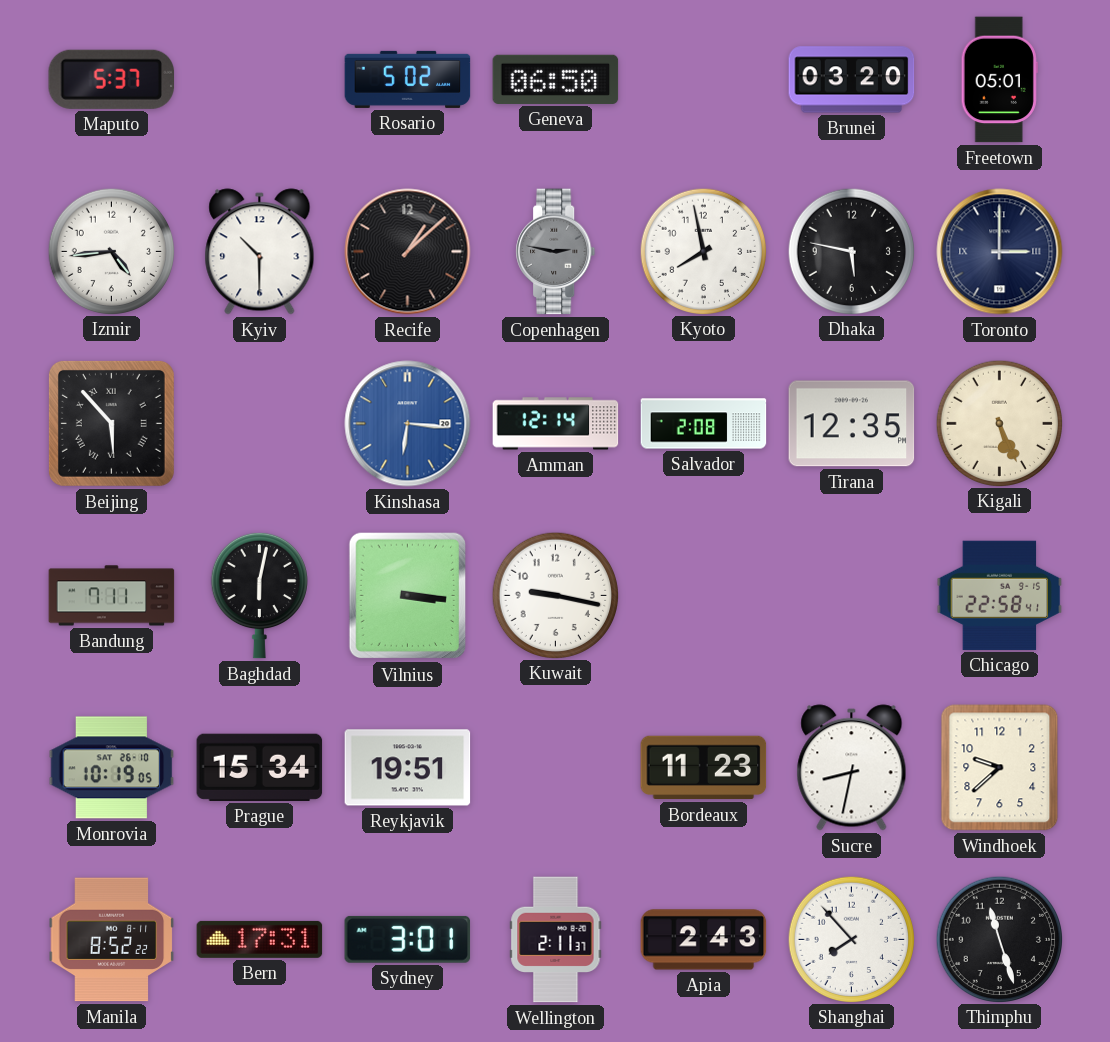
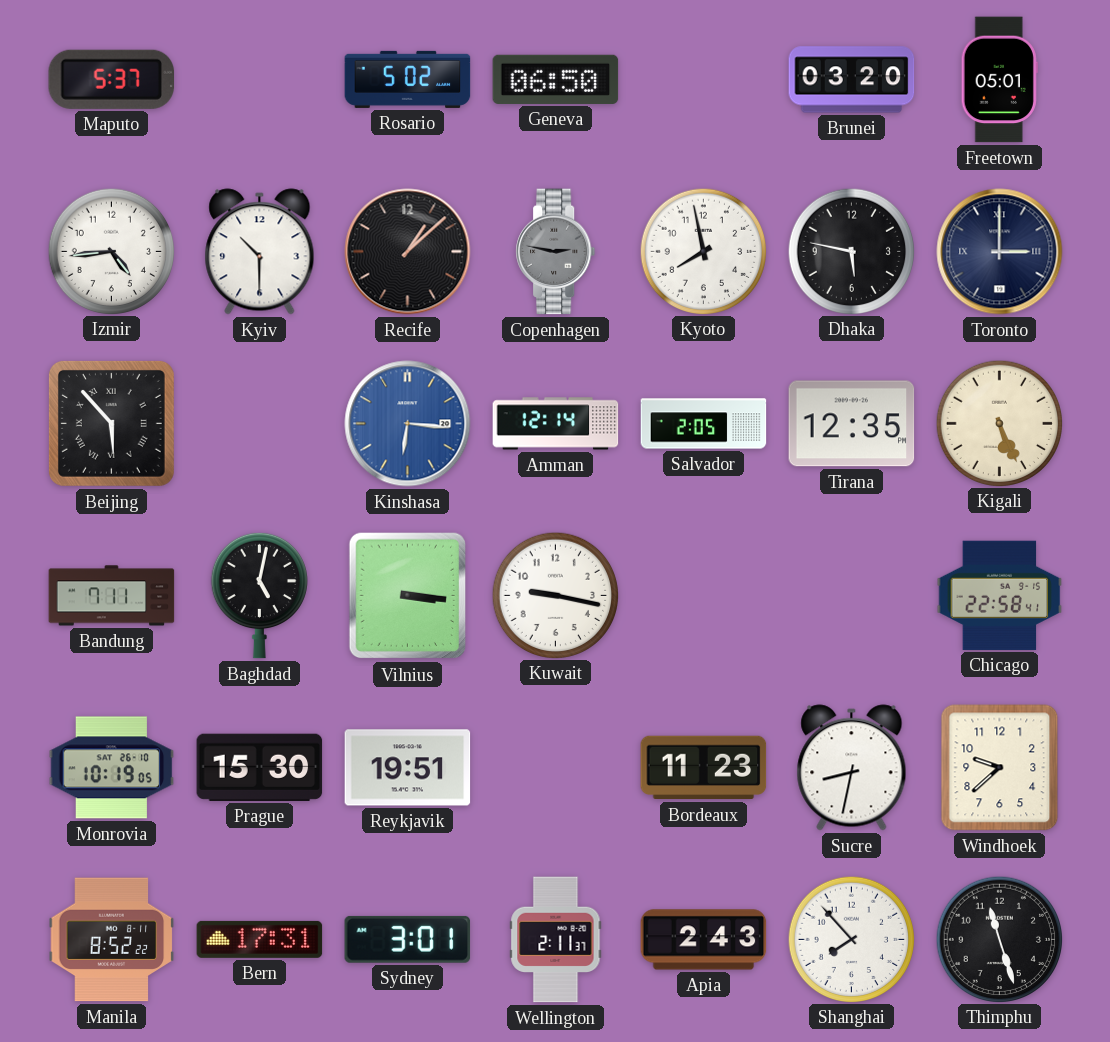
Salvador: 2:08 -> 2:05 (704, 424)
Baghdad: 6:02 -> 5:02 (259, 595)
Prague: 15:34 -> 15:30 (260, 767)
